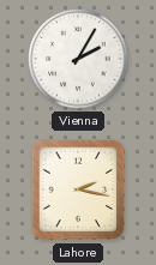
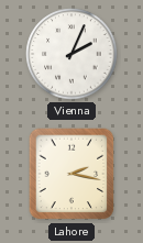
Vienna: 2:05 -> 2:04 (71, 54)
